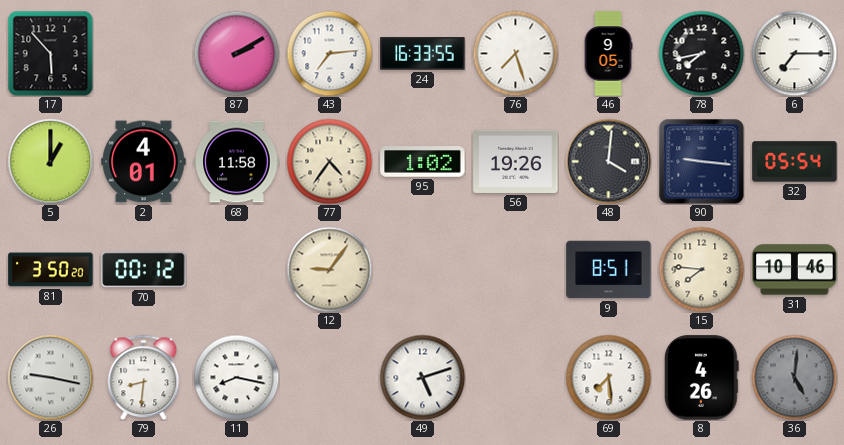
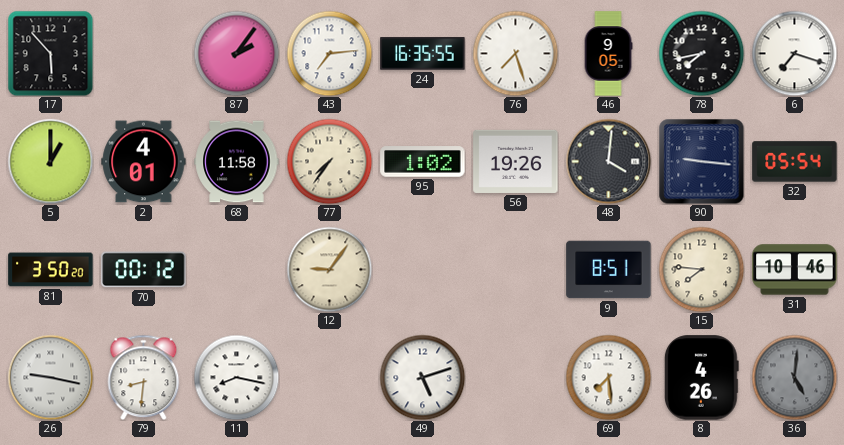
87: 2:10 -> 2:06 (236, 53)
24: 16:33 -> 16:35 (423, 54)
6: 7:15 -> 7:18 (794, 53)
77: 4:36 -> 7:36 (329, 161)
